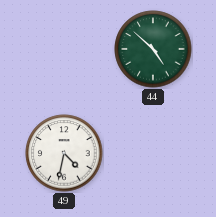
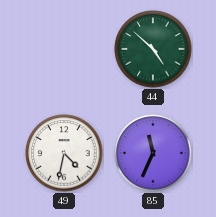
85: none -> 11:34 (153, 153)
